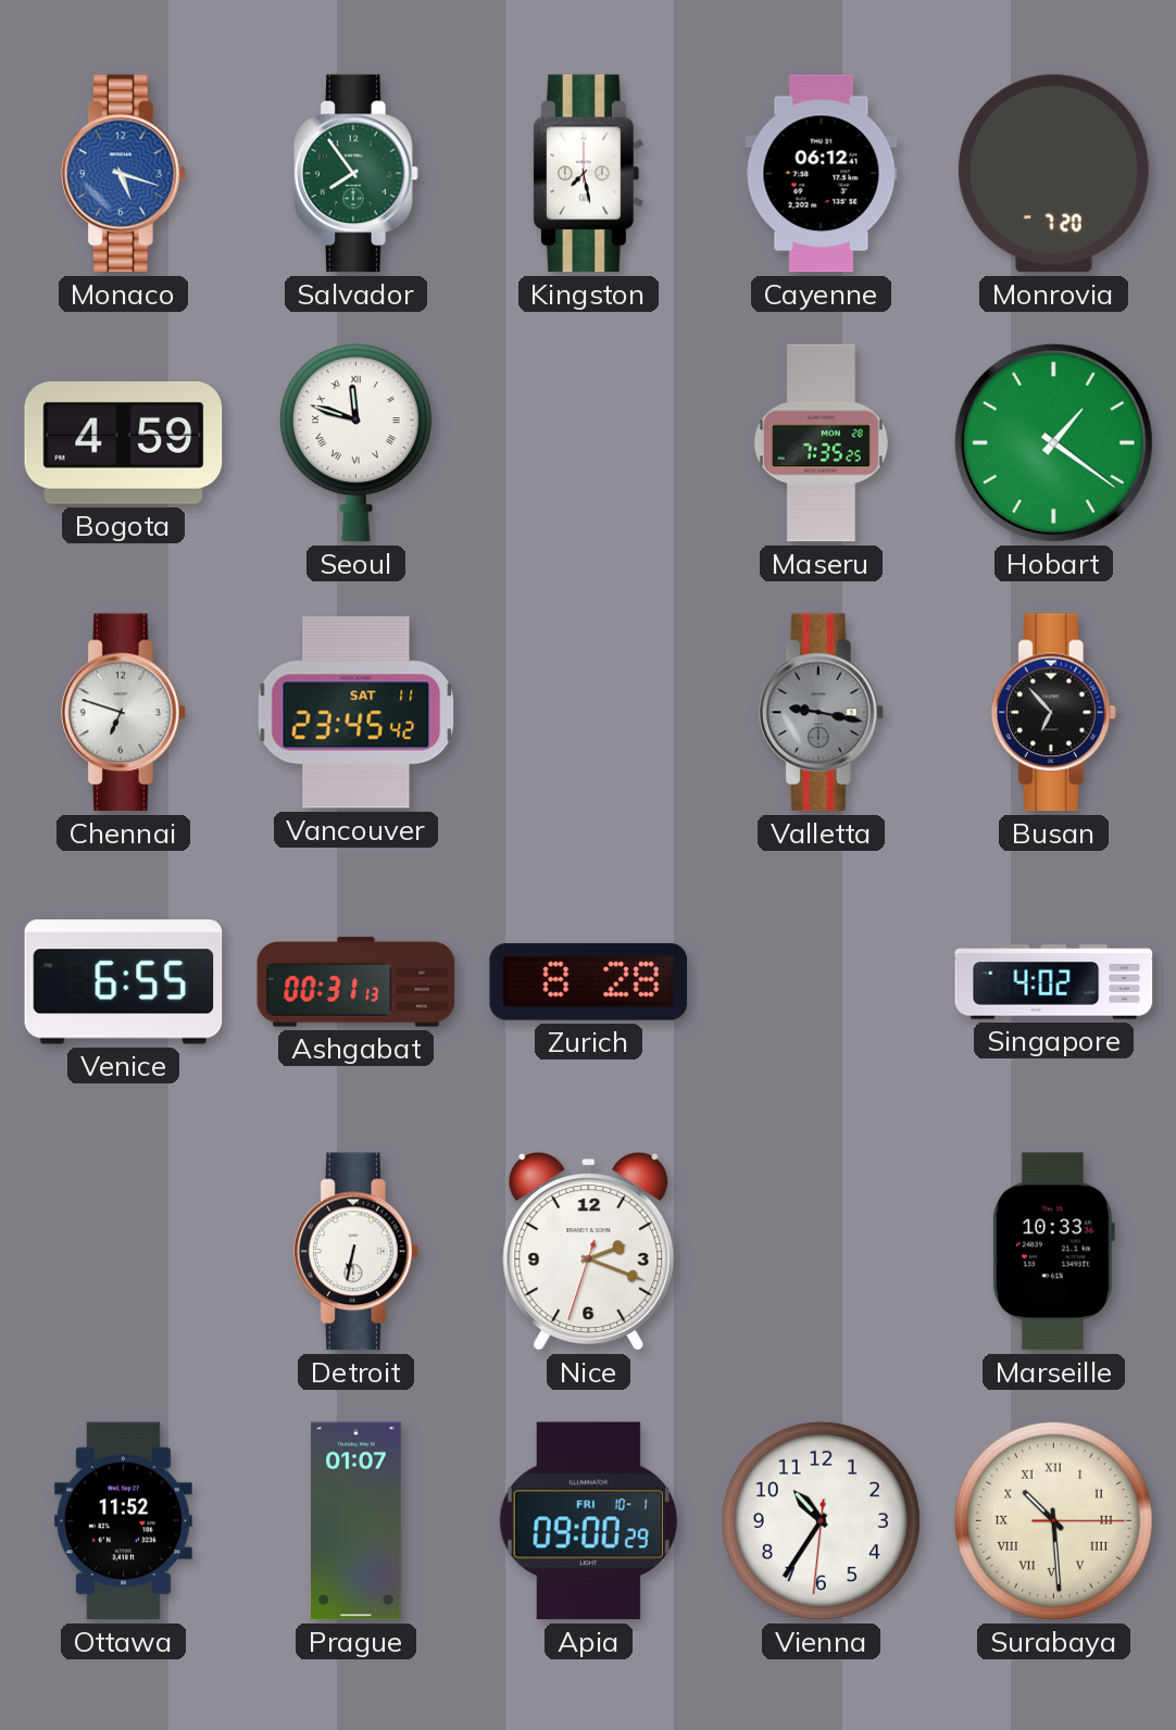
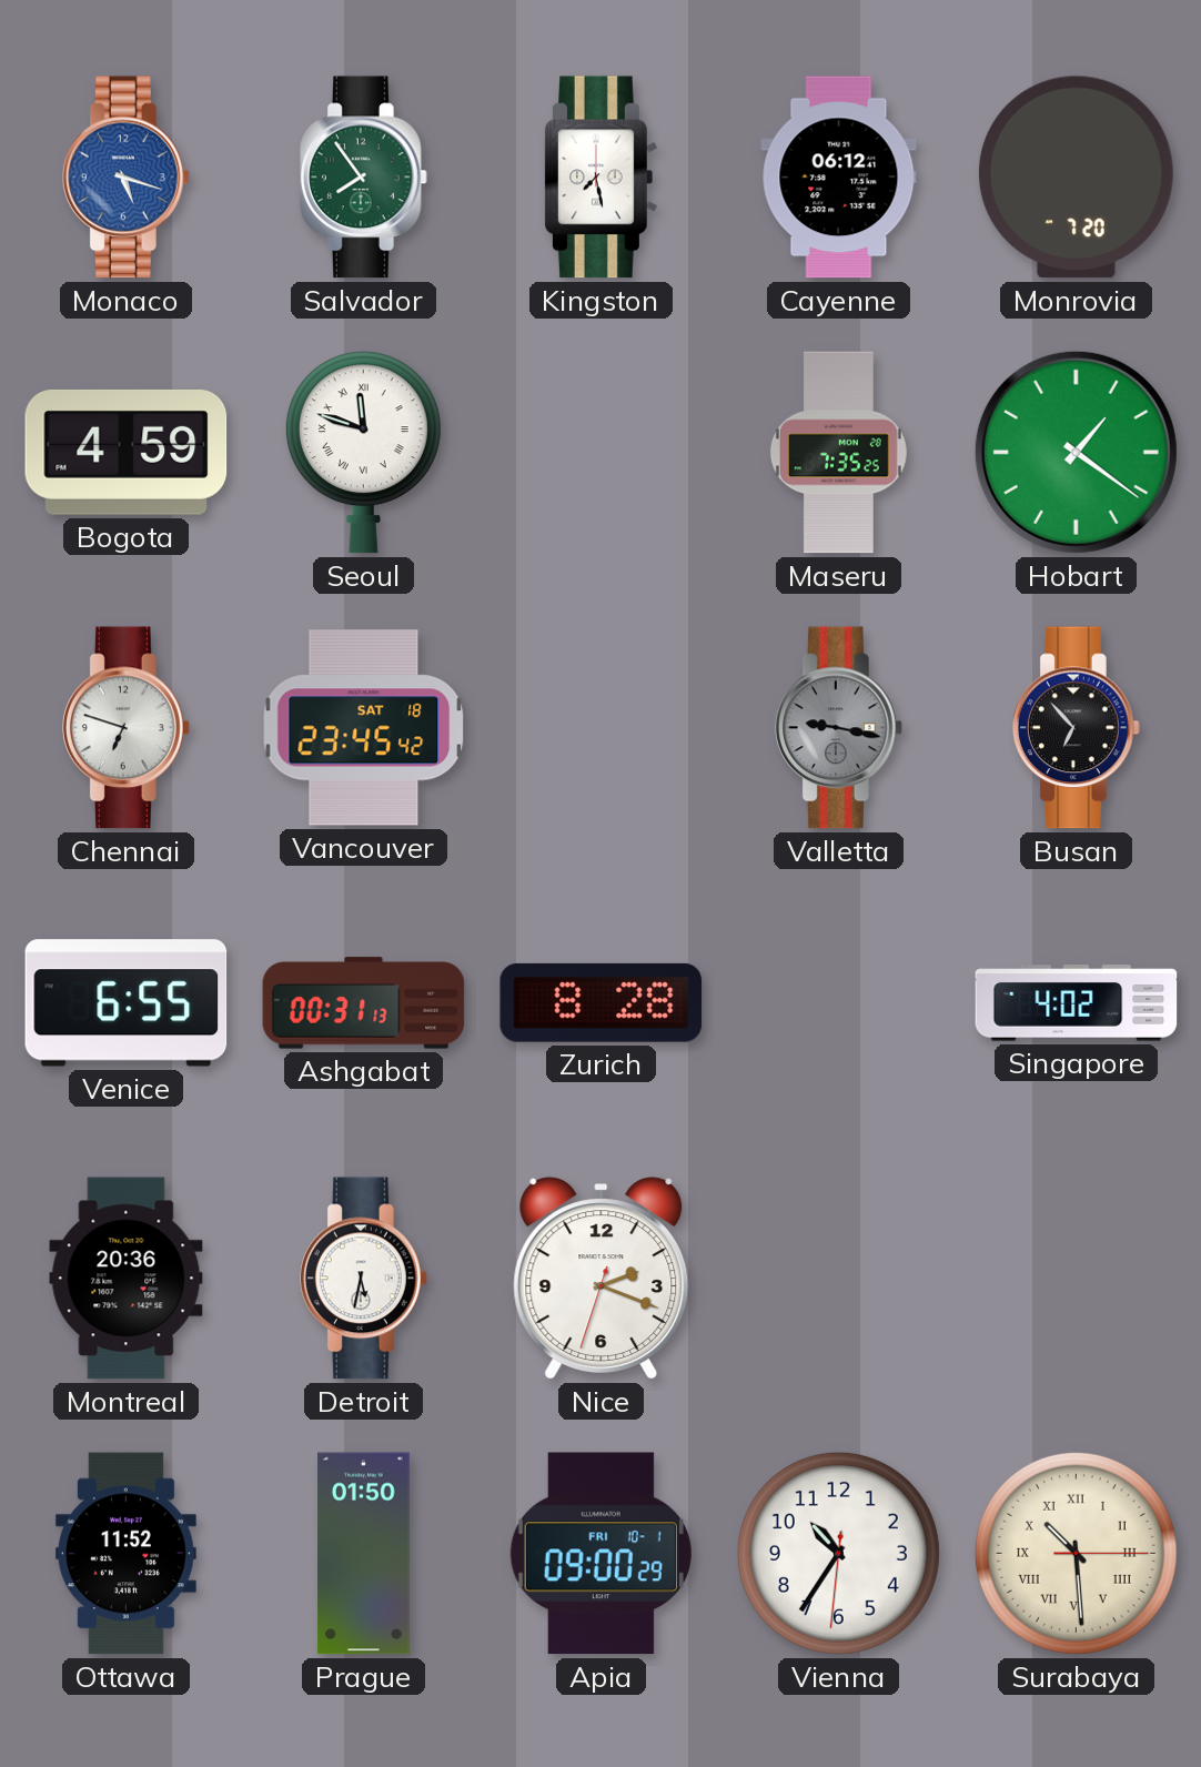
Vancouver date: SAT 11 -> SAT 18 (364, 728)
Montreal: none -> 20:36 (127, 1279)
Detroit: 6:32 -> 5:32 (363, 1279)
Marseille: 10:33 -> none (1053, 1252)
Prague: 01:07 -> 01:50 (364, 1554)
